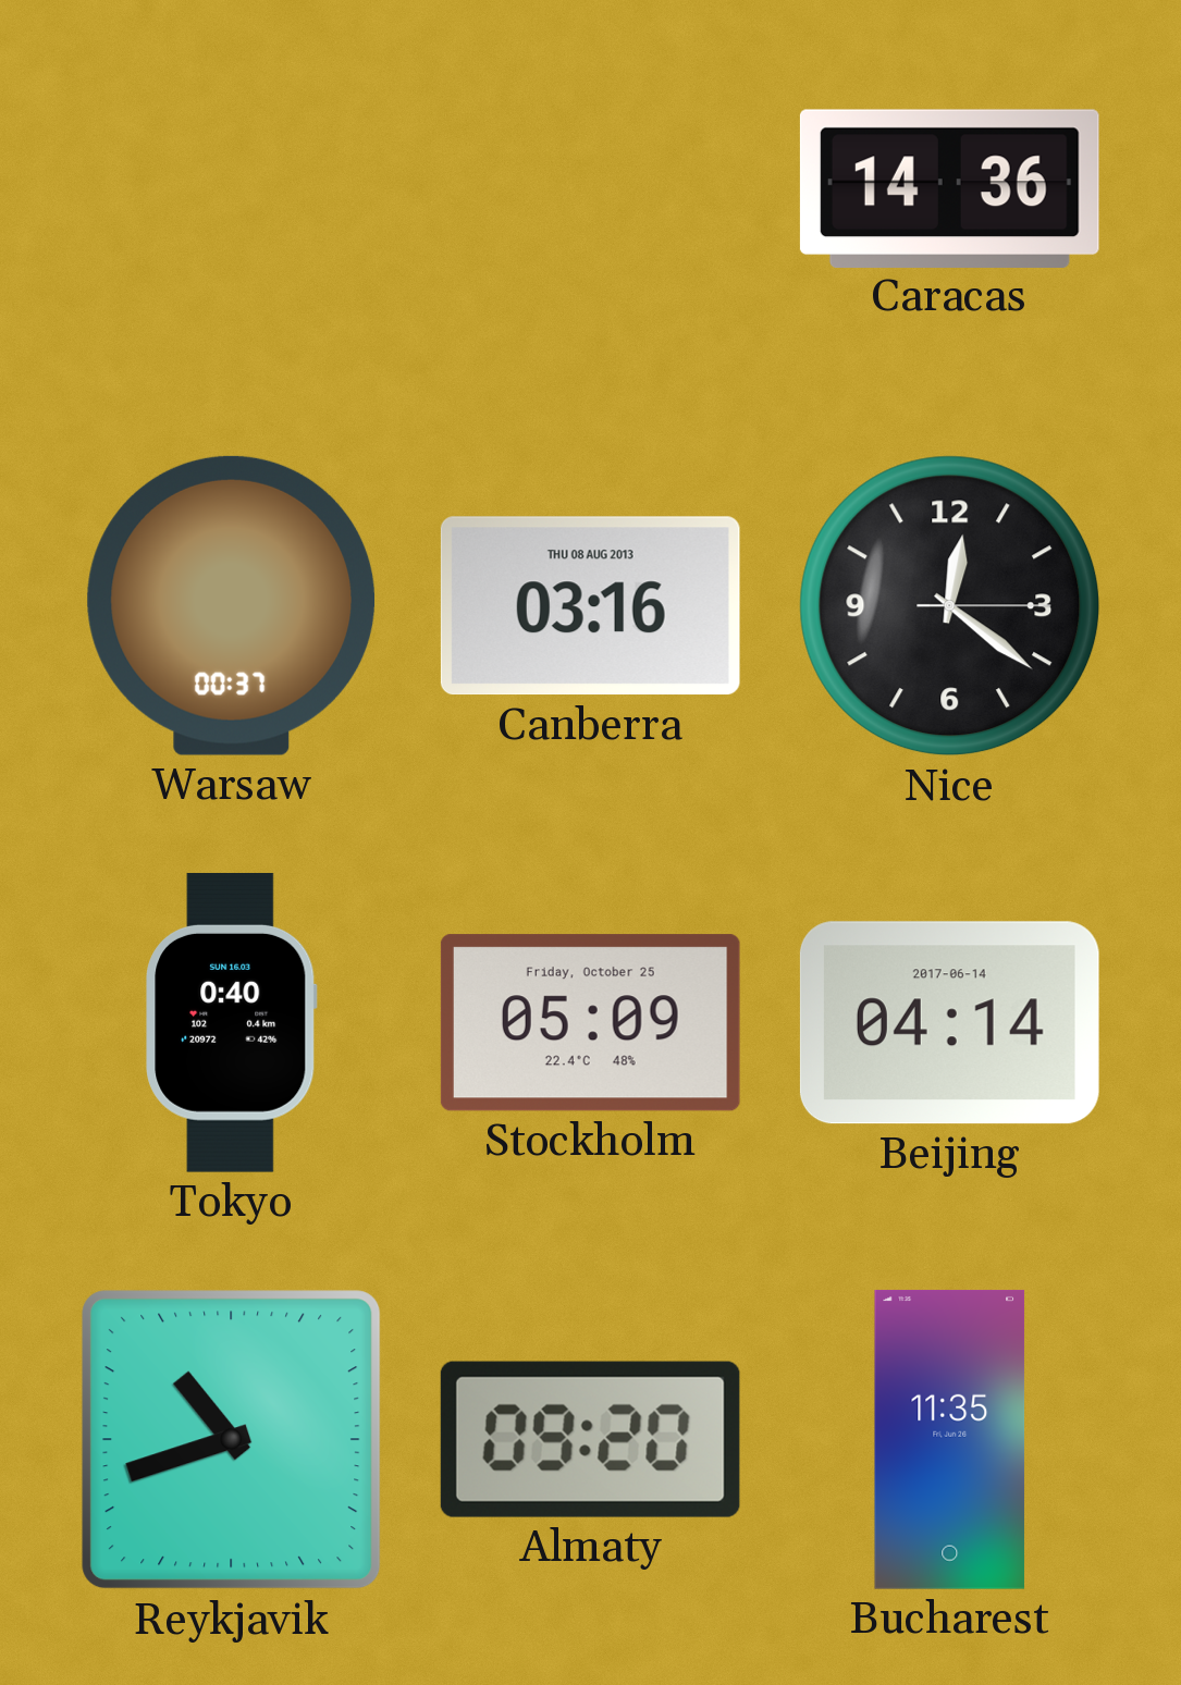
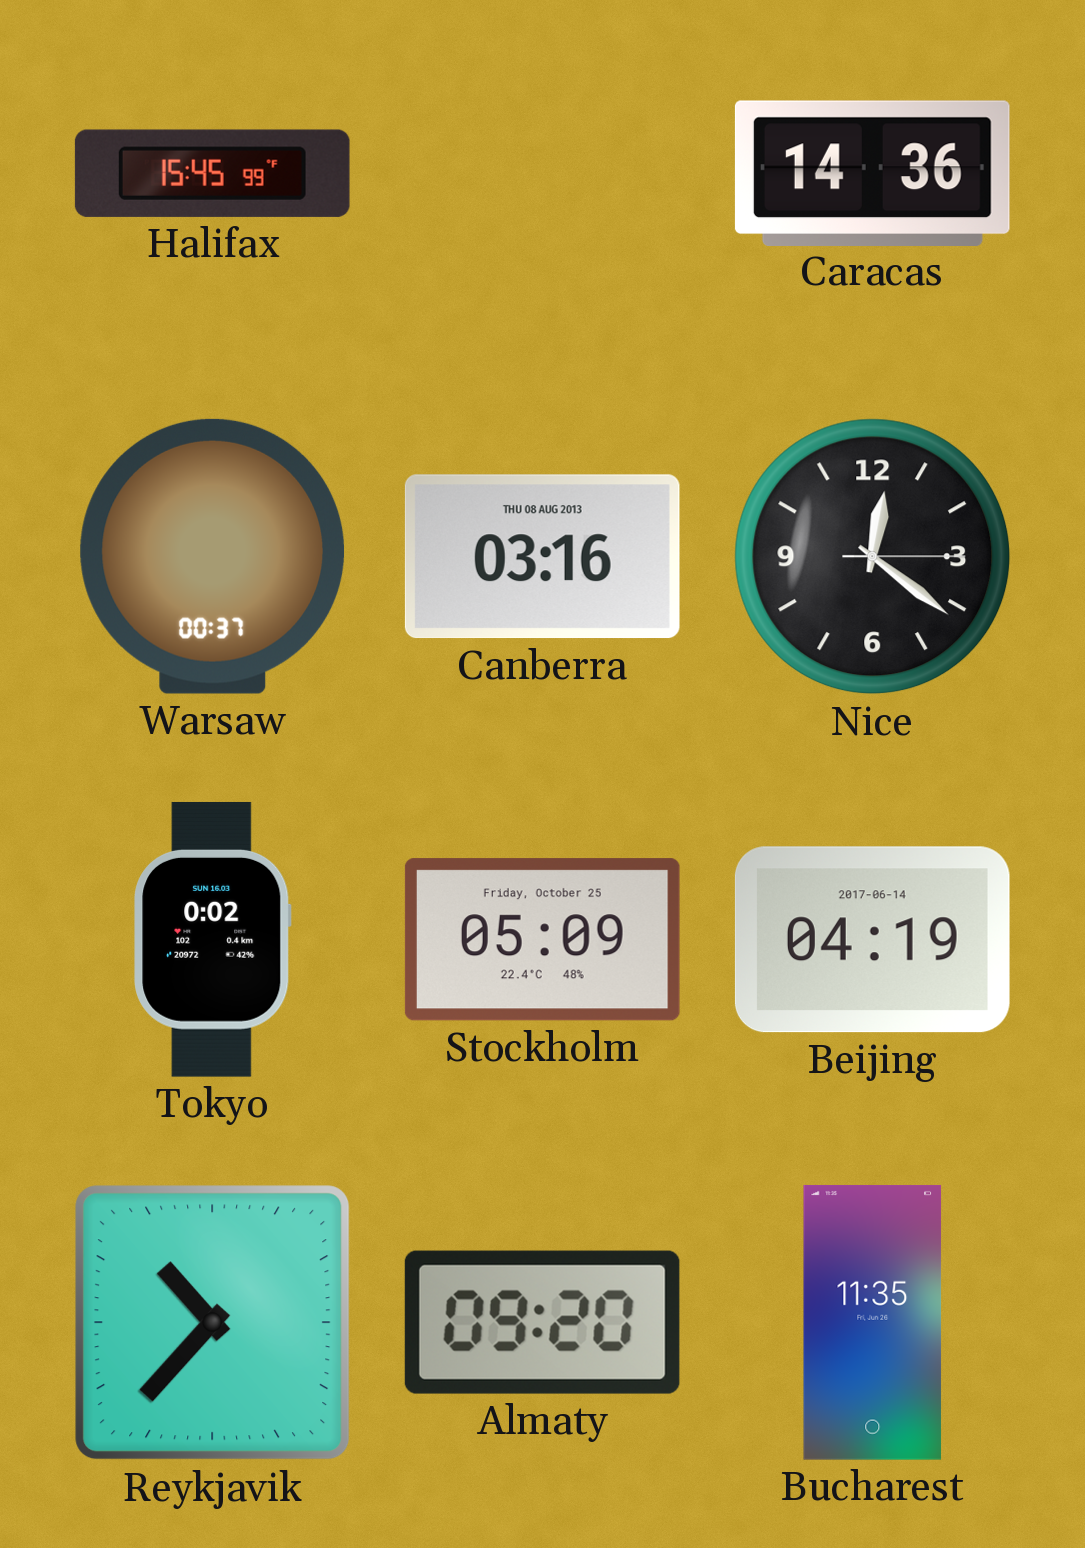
Halifax: none -> 15:45 (212, 173)
Tokyo: 0:40 -> 0:02 (213, 939)
Beijing: 04:14 -> 04:19 (872, 940)
Reykjavik: 10:42 -> 10:37 (213, 1323)
